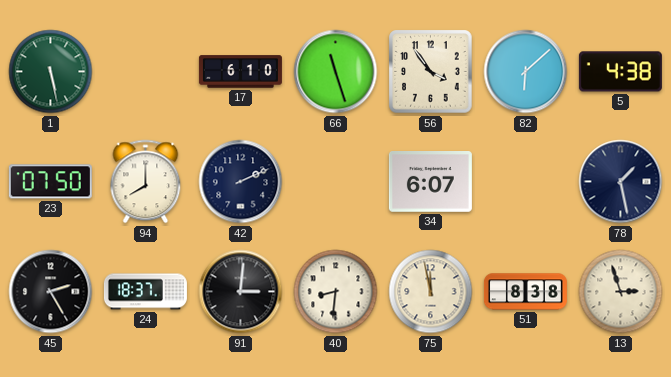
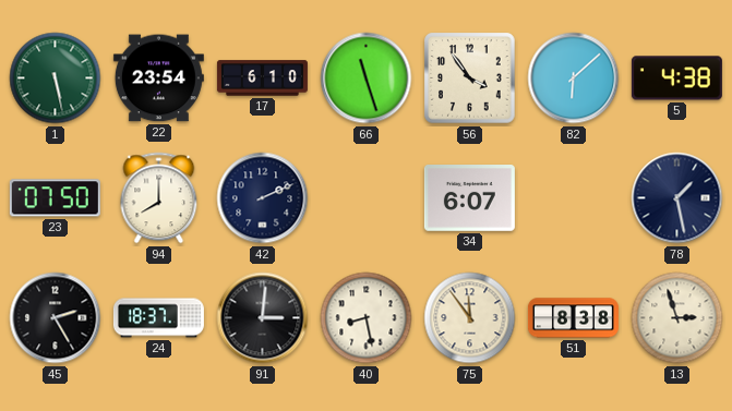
22: none -> 23:54 (158, 78)
40: 8:31 -> 8:28 (367, 318)
75: 11:58 -> 11:54 (470, 318)
